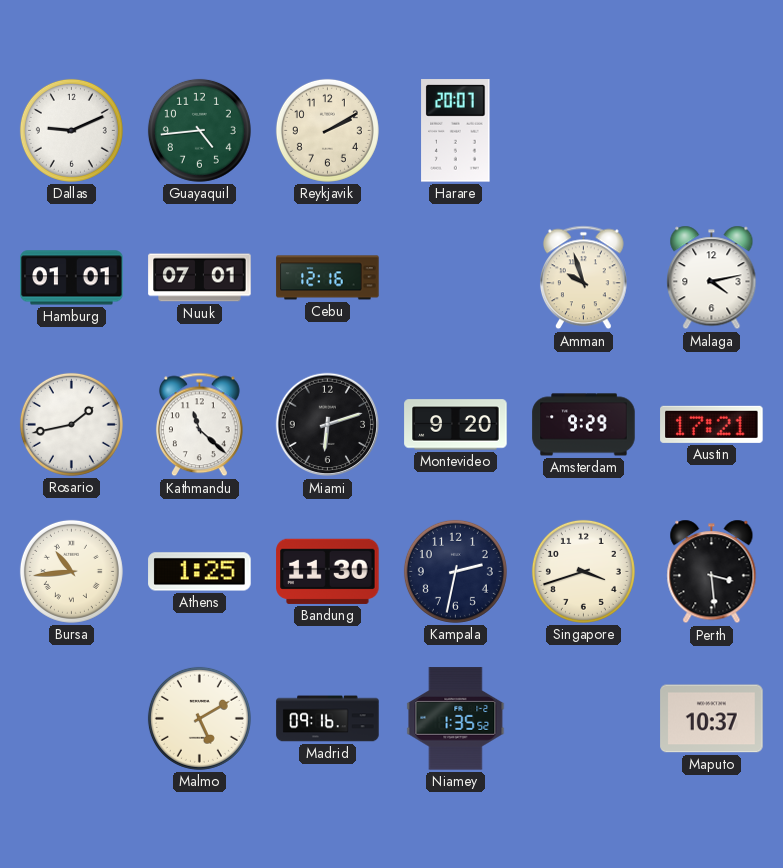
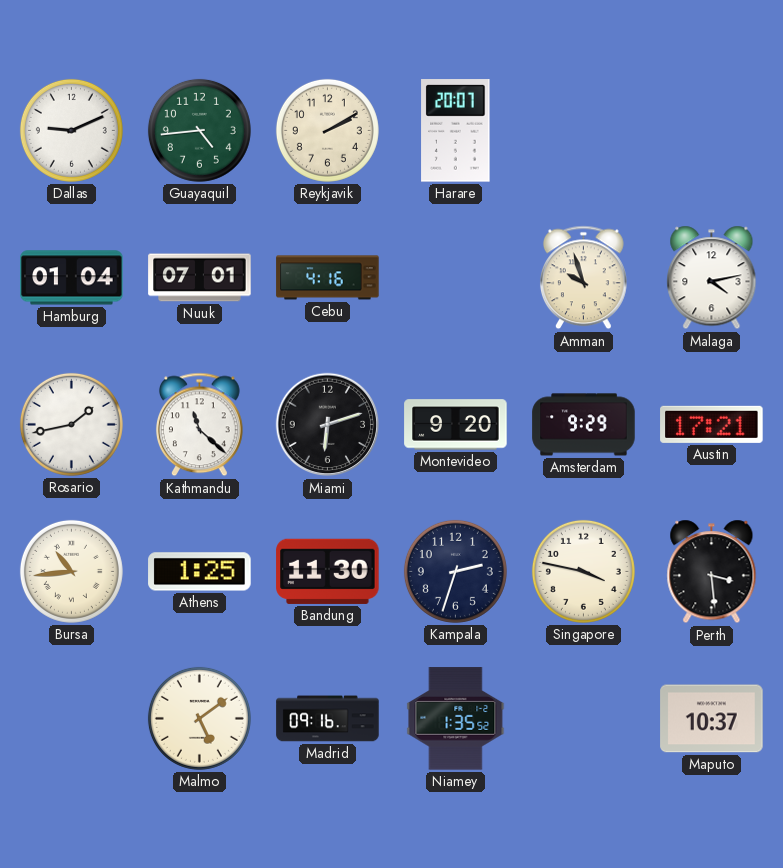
Hamburg: 01:01 -> 01:04 (72, 278)
Cebu: 12:16 -> 4:16 (328, 278)
Kampala: 2:32 -> 2:33 (455, 571)
Singapore: 3:42 -> 3:47 (583, 571)
Malmo: 5:10 -> 5:09 (199, 718)
